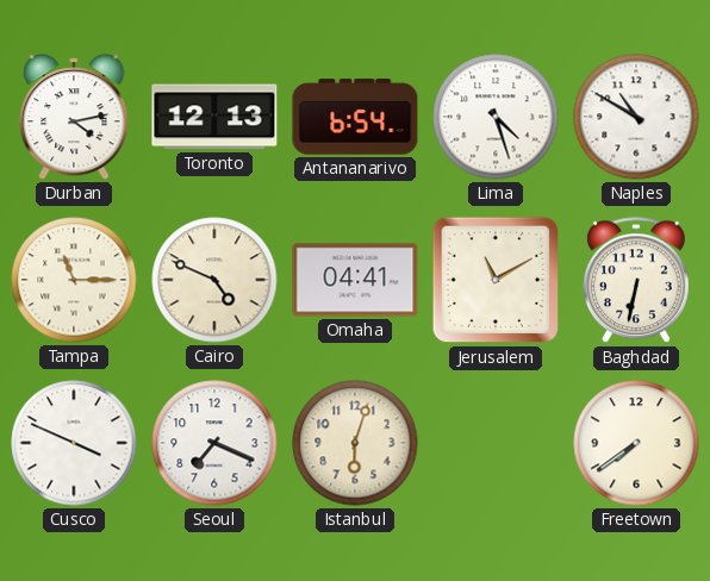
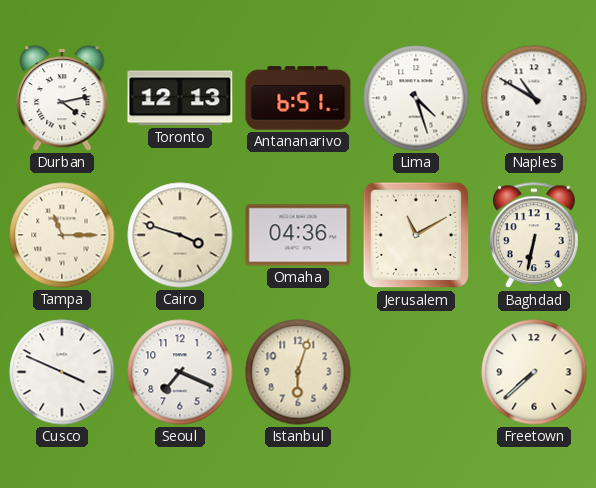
Antananarivo: 6:54 -> 6:51 (298, 98)
Cairo: 4:49 -> 3:48 (180, 235)
Omaha: 04:41 -> 04:36 (298, 235)
Freetown: 7:39 -> 7:38 (534, 372)
